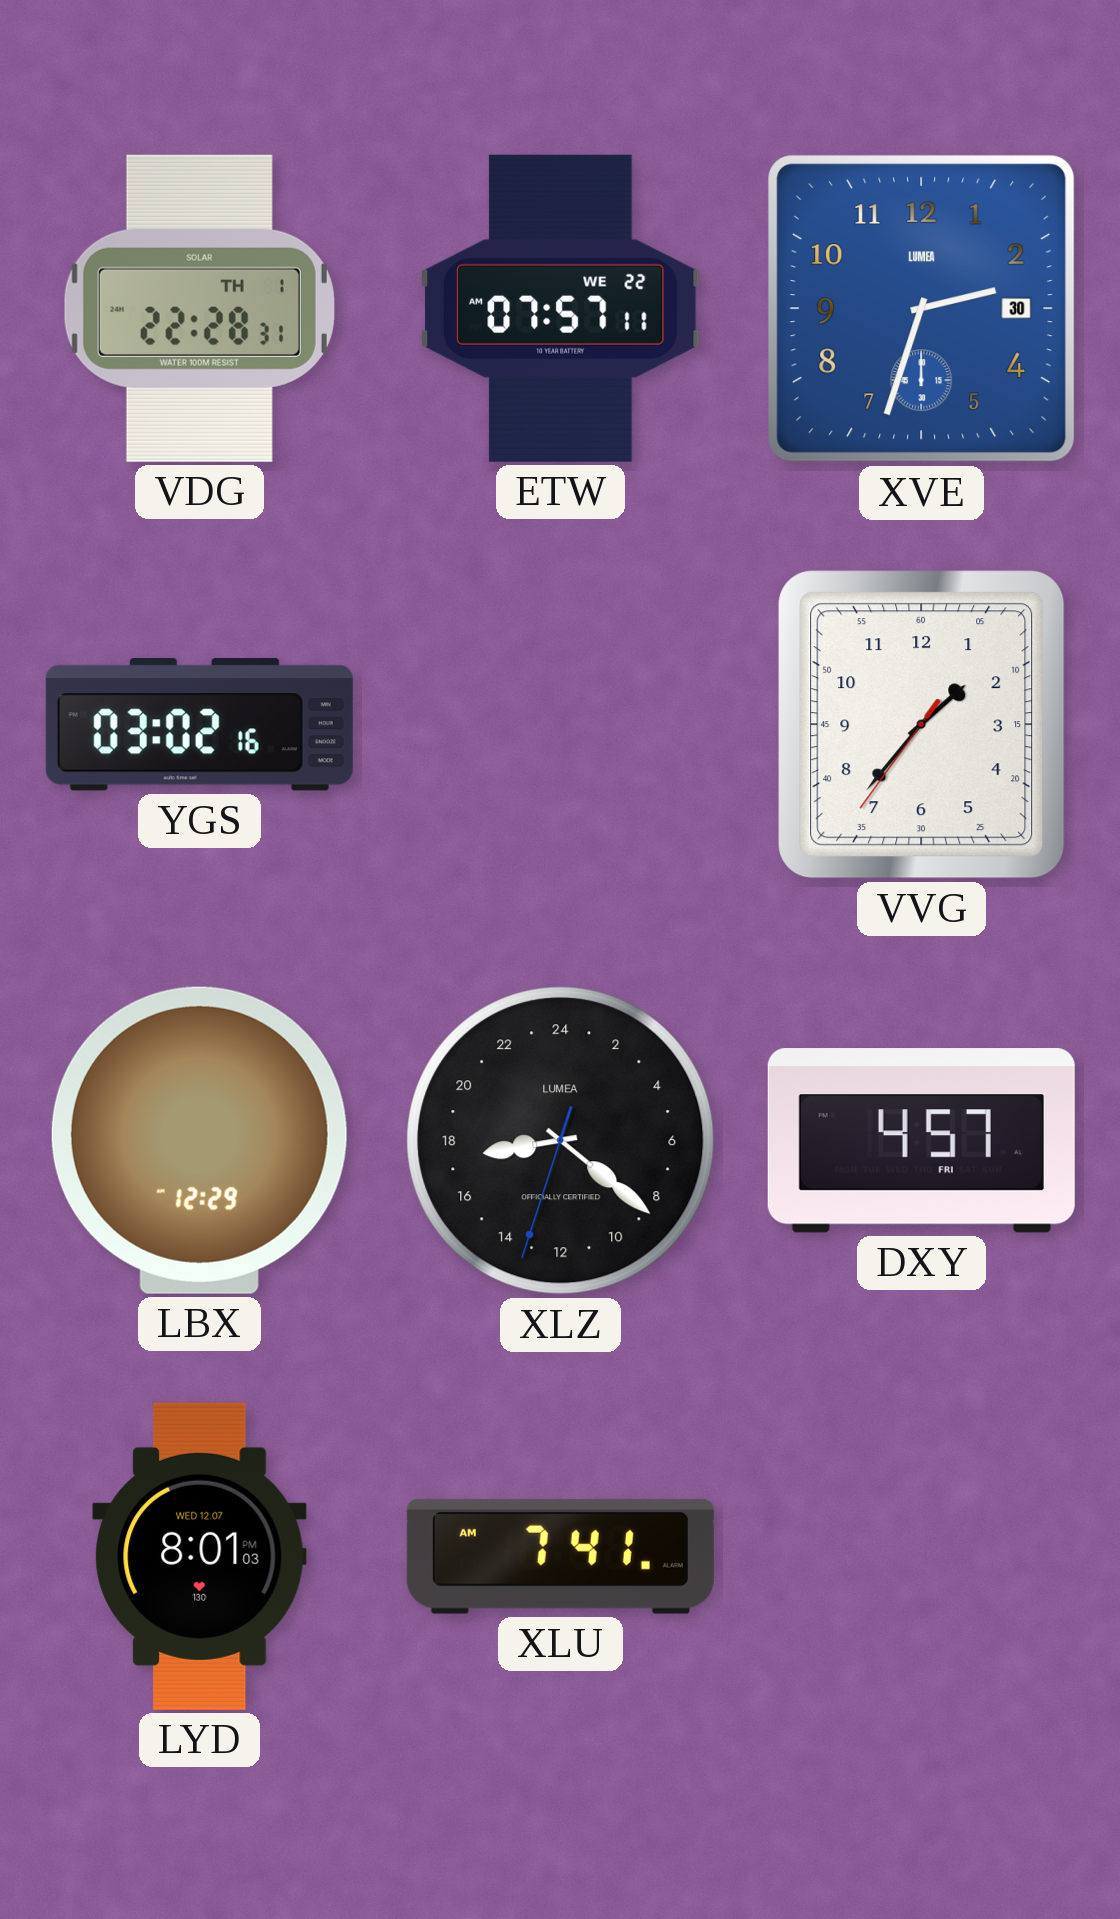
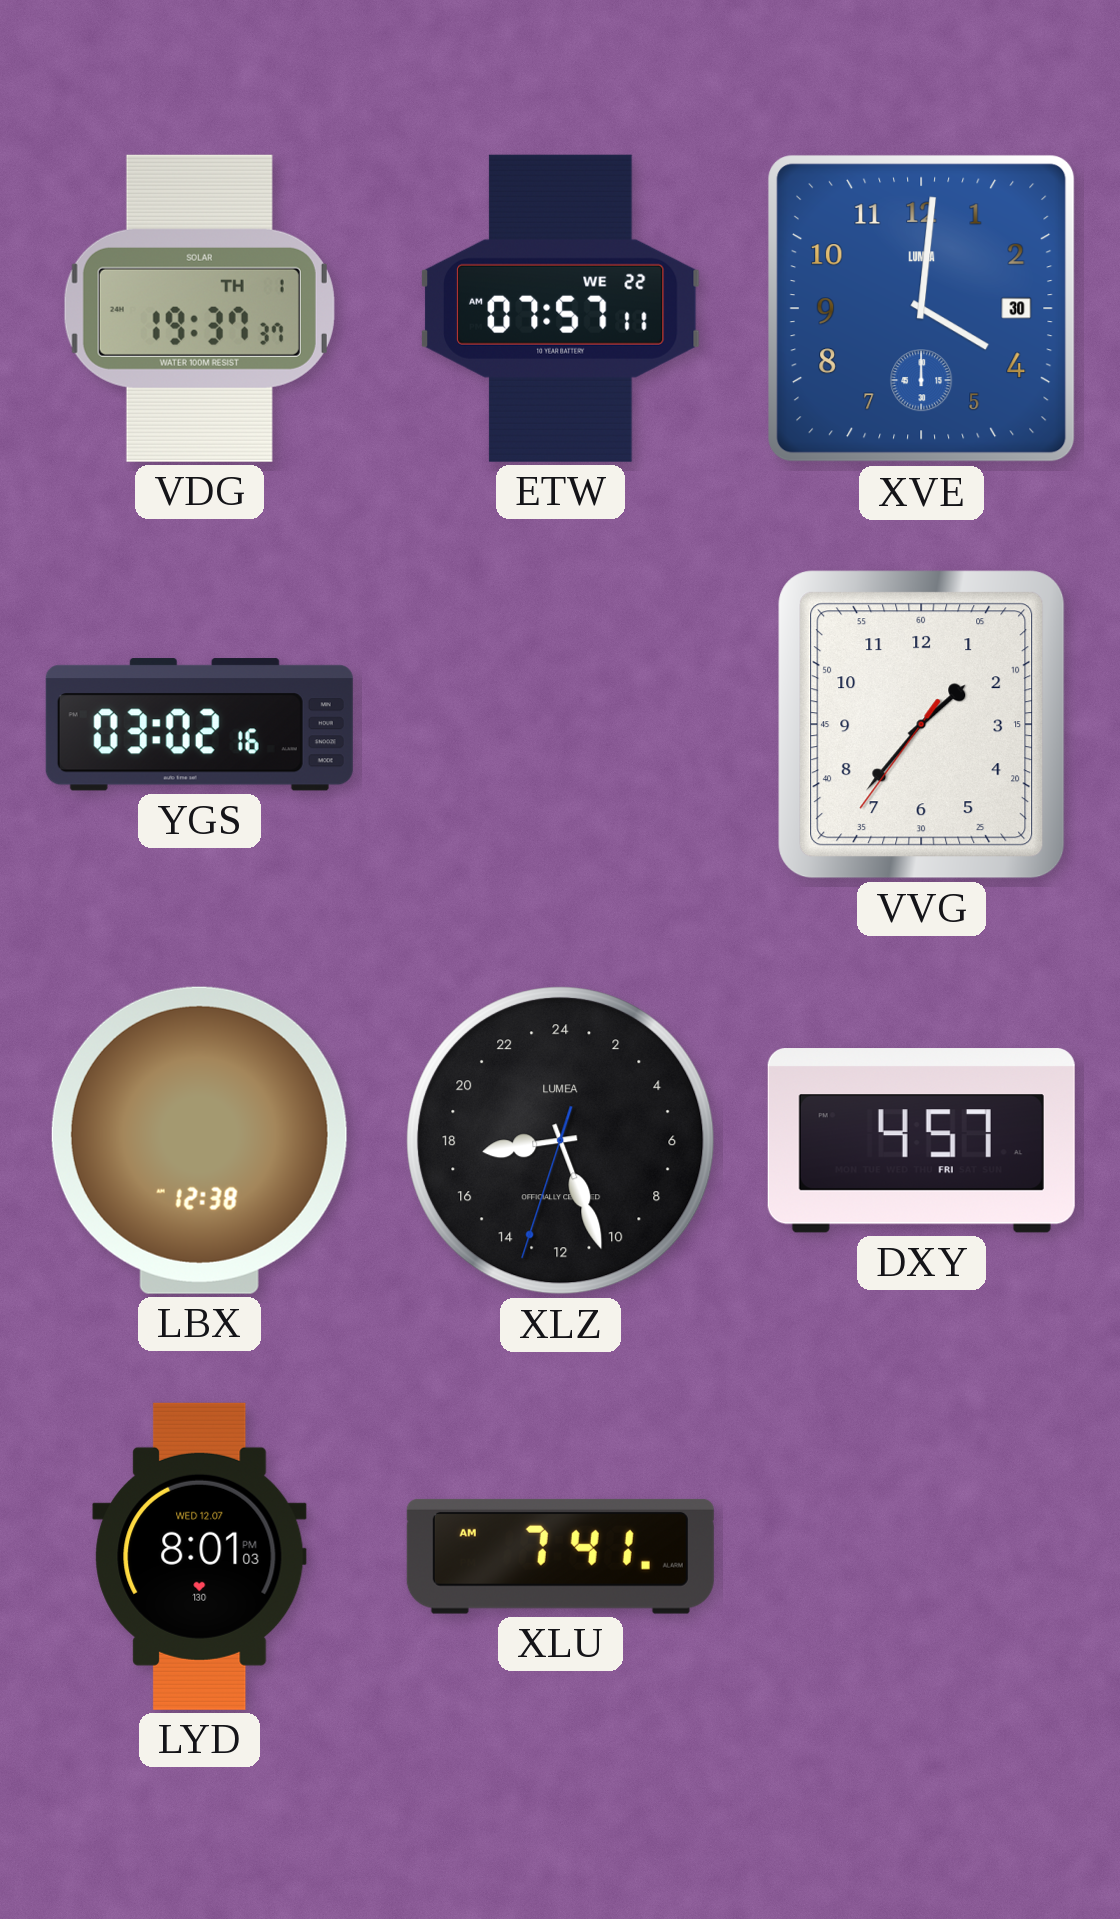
VDG: 22:28 -> 19:37 (199, 308)
XVE: 2:33 -> 4:01 (921, 308)
LBX: 12:29 -> 12:38 (199, 1140)
XLZ: 17:21 -> 17:26 (561, 1141)
